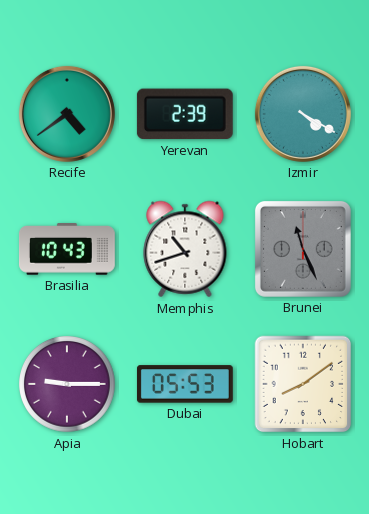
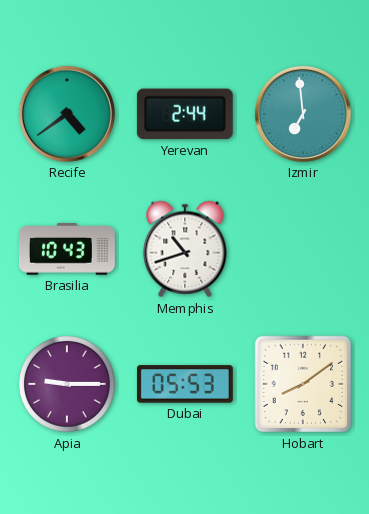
Yerevan: 2:39 -> 2:44 (185, 114)
Izmir: 4:20 -> 6:59 (303, 114)
Brunei: 11:26 -> none (303, 249)
